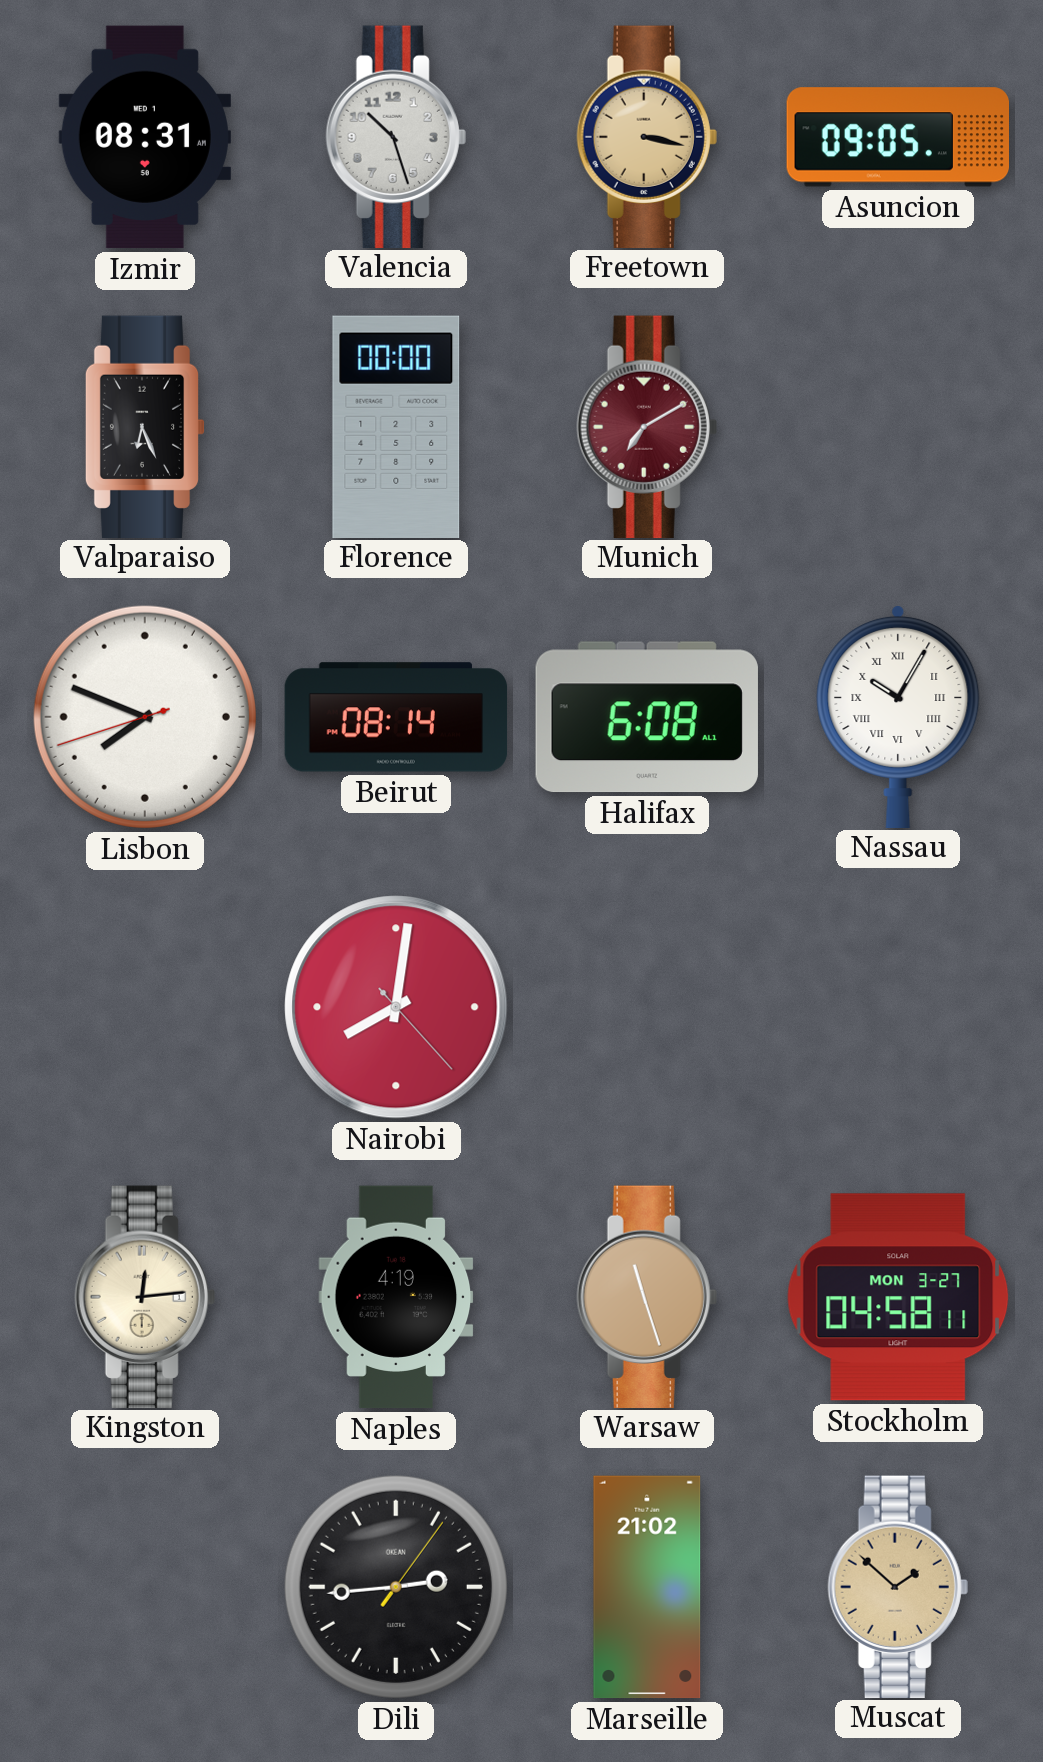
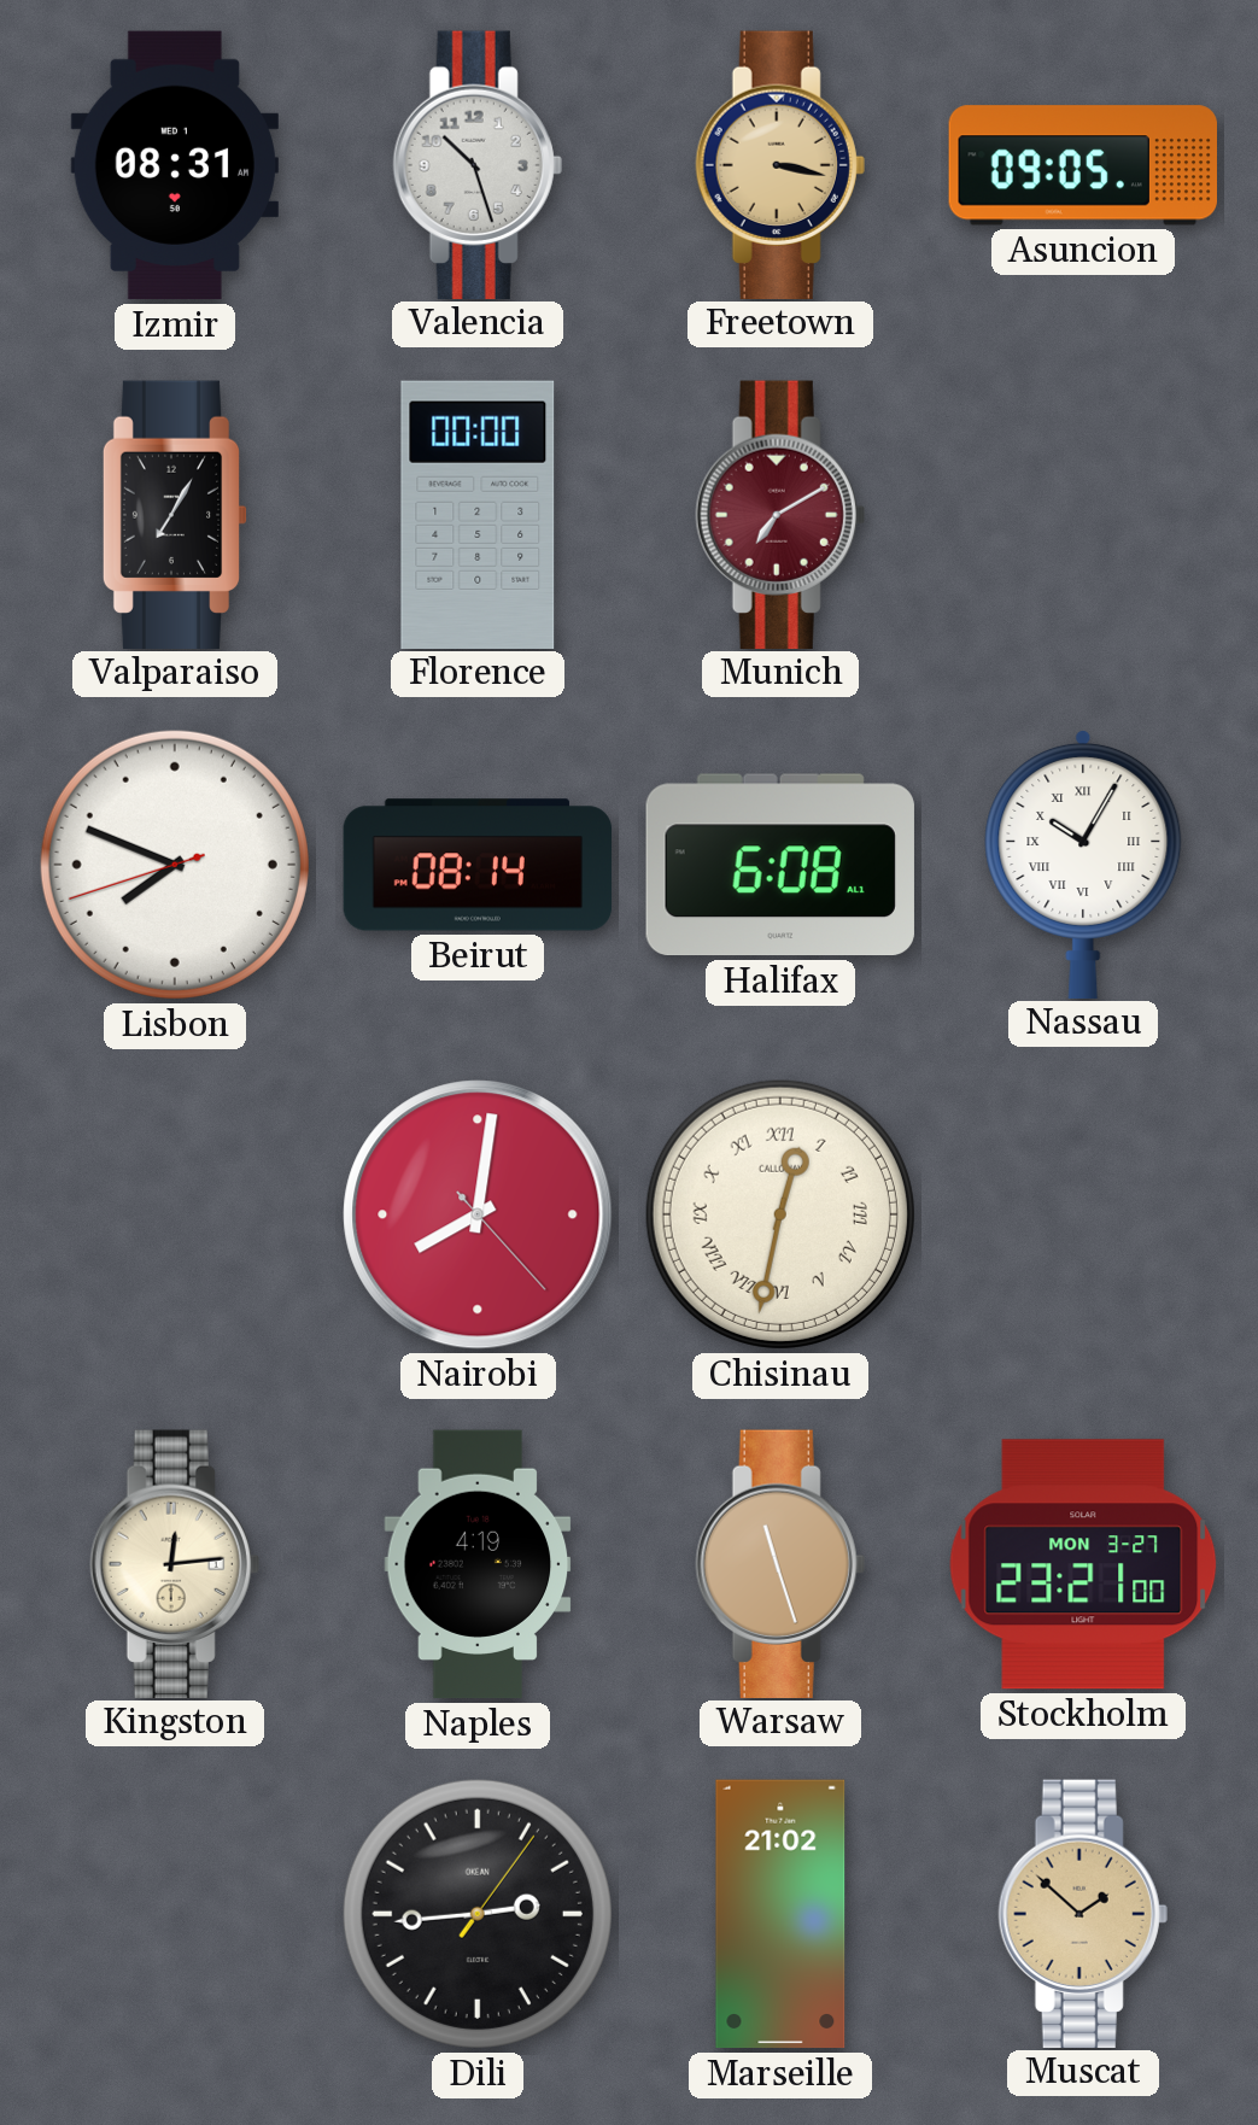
Valparaiso: 6:26 -> 7:05 (175, 514)
Chisinau: none -> 12:32 (780, 1214)
Stockholm: 04:58 -> 23:21 (1083, 1564)
